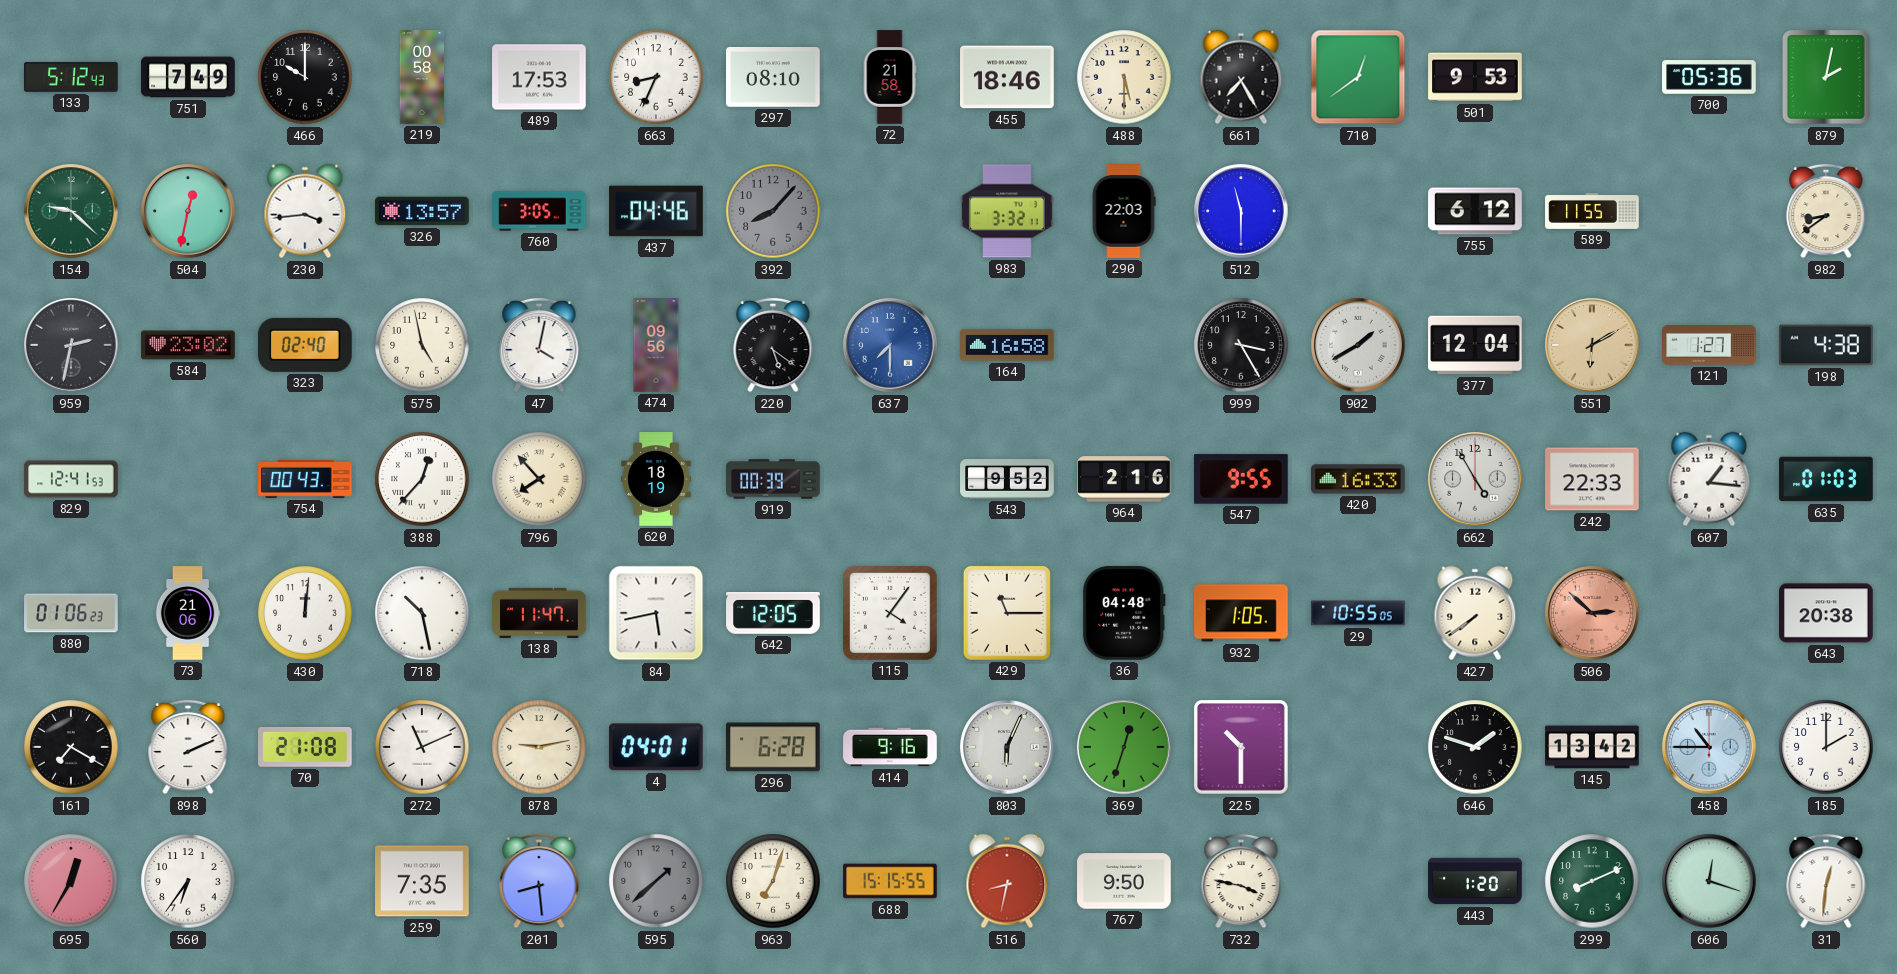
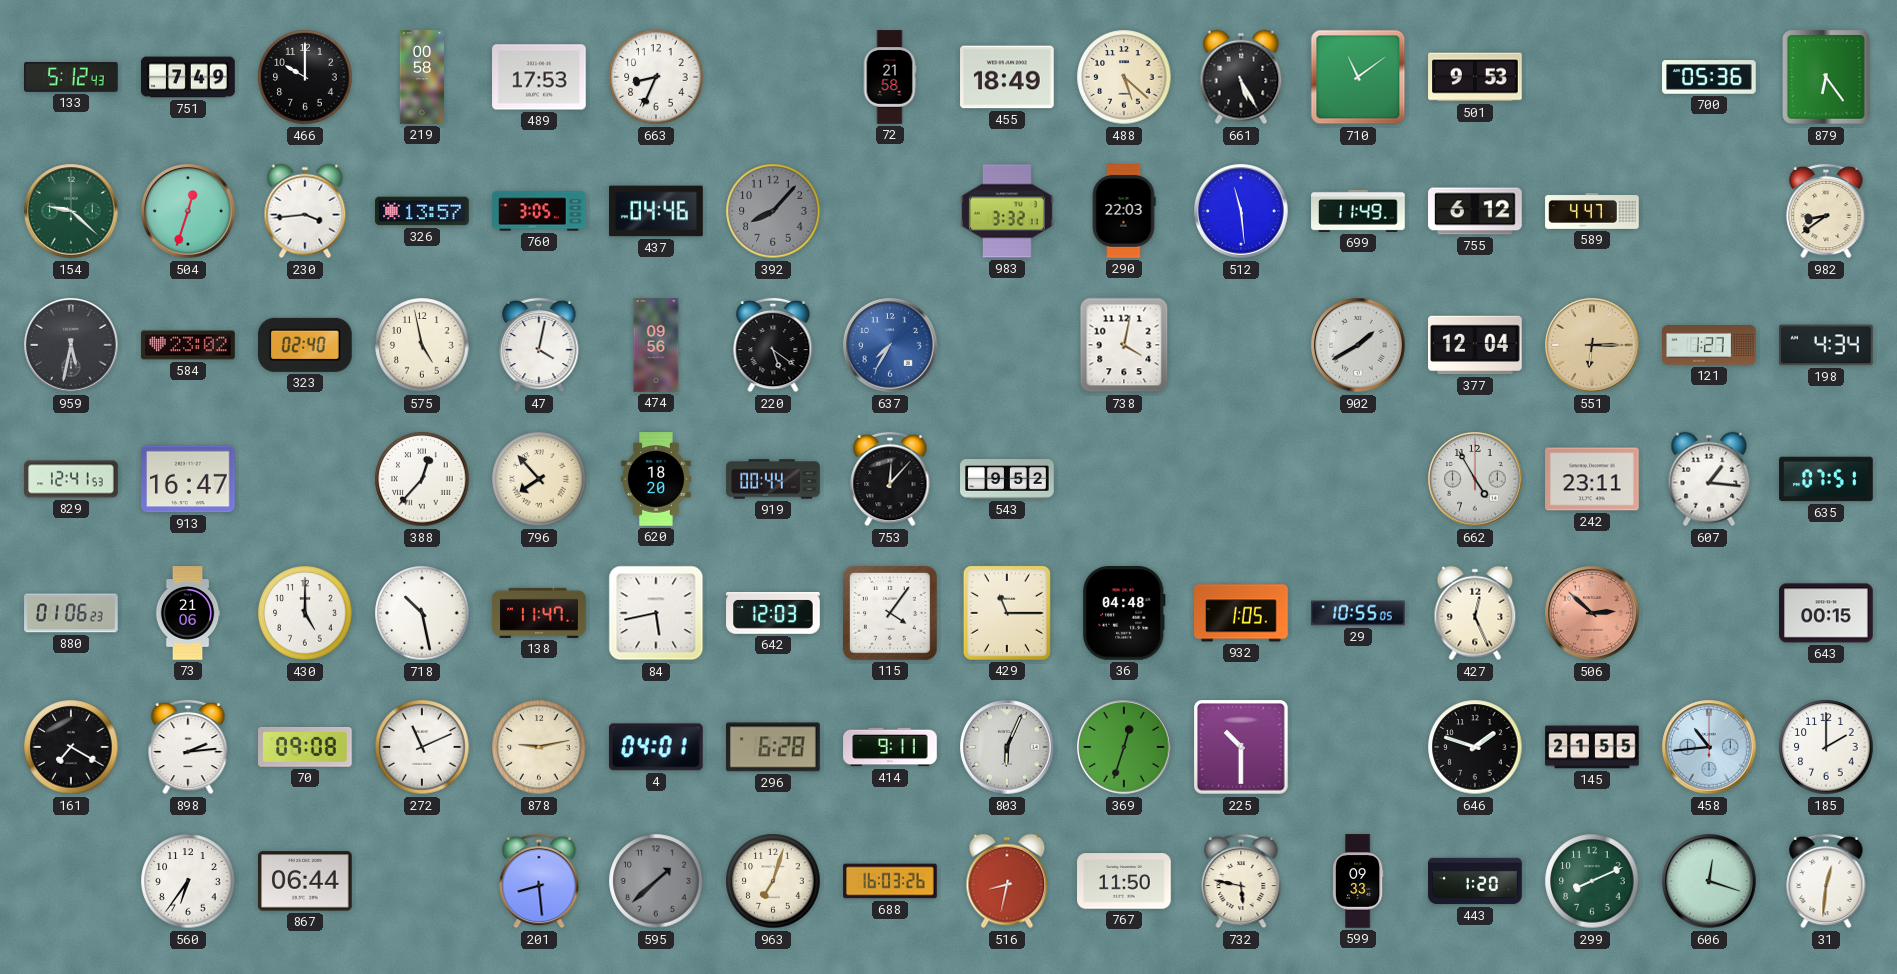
297: 08:10 -> none (773, 77)
455: 18:46 -> 18:49 (1007, 77)
488: 5:30 -> 5:22 (1124, 77)
661: 7:25 -> 5:25 (1241, 77)
710: 12:39 -> 11:09 (1358, 77)
879: 2:02 -> 6:24 (1826, 77)
504: 12:32 -> 12:33 (188, 211)
512: 11:30 -> 11:29 (1241, 211)
699: none -> 11:49 (1358, 211)
589: 11:55 -> 4:47 (1592, 212)
959: 2:32 -> 5:32 (71, 345)
637: 7:30 -> 7:35 (890, 345)
164: 16:58 -> none (1007, 345)
738: none -> 4:02 (1124, 345)
999: 3:25 -> none (1241, 345)
551: 6:10 -> 6:15 (1592, 345)
198: 4:38 -> 4:34 (1826, 345)
913: none -> 16:47 (188, 479)
754: 00:43 -> none (305, 479)
620: 18:19 -> 18:20 (656, 479)
919: 00:39 -> 00:44 (773, 479)
753: none -> 12:07 (890, 479)
964: 2:16 -> none (1124, 479)
547: 9:55 -> none (1242, 479)
420: 16:33 -> none (1358, 479)
242: 22:33 -> 23:11 (1592, 479)
635: 01:03 -> 07:51 (1826, 479)
430: 12:01 -> 5:00 (305, 613)
642: 12:05 -> 12:03 (773, 614)
427: 7:39 -> 12:26 (1475, 613)
643: 20:38 -> 00:15 (1826, 613)
898: 2:11 -> 2:14 (188, 747)
70: 21:08 -> 09:08 (306, 747)
414: 9:16 -> 9:11 (890, 747)
145: 13:42 -> 21:55 (1592, 747)
458: 10:45 -> 10:44 (1709, 747)
695: 12:35 -> none (71, 881)
867: none -> 06:44 (305, 881)
259: 7:35 -> none (422, 881)
688: 15:15 -> 16:03 (890, 881)
767: 9:50 -> 11:50 (1124, 881)
732: 3:47 -> 5:47 (1241, 881)
599: none -> 09:33 (1358, 881)
